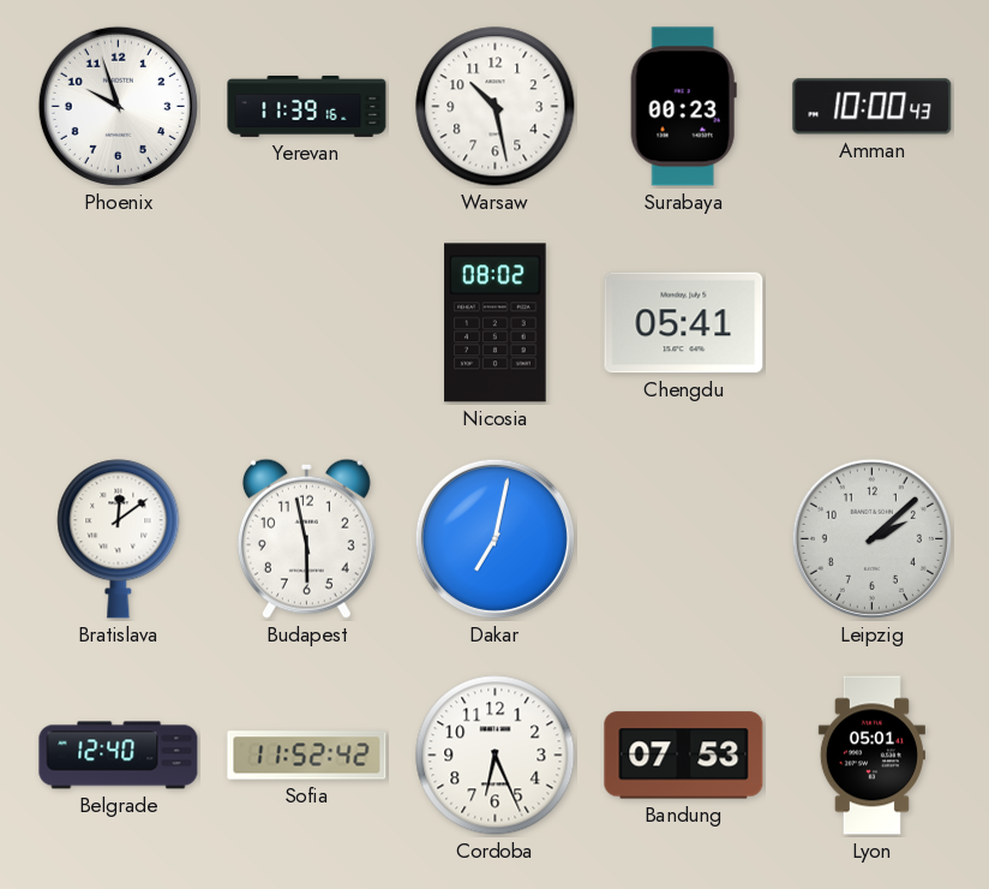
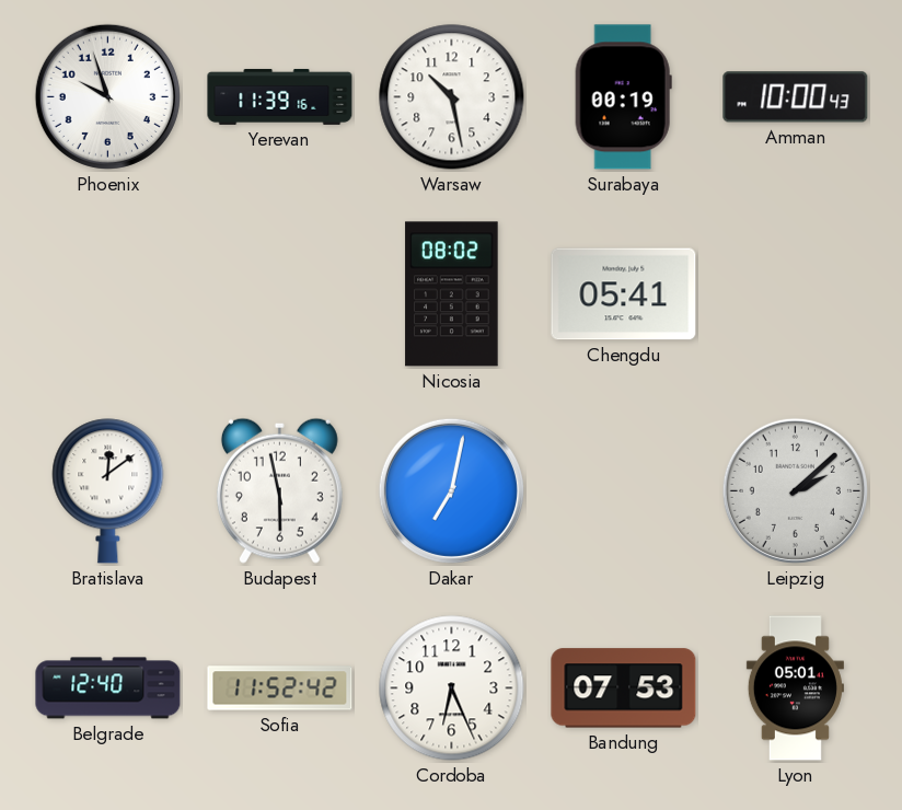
Surabaya: 00:23 -> 00:19 (623, 97)
